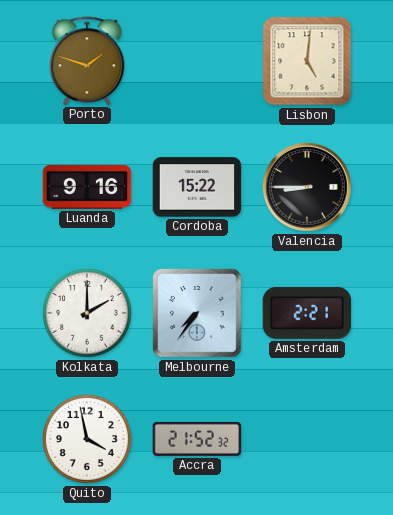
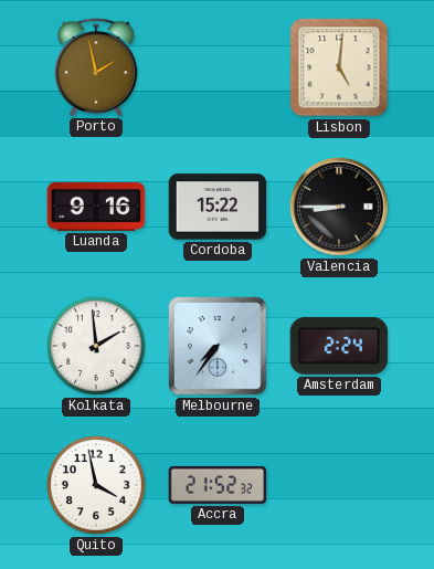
Porto: 1:48 -> 1:58 (96, 67)
Kolkata: 2:00 -> 1:59 (96, 346)
Amsterdam: 2:21 -> 2:24 (339, 346)
